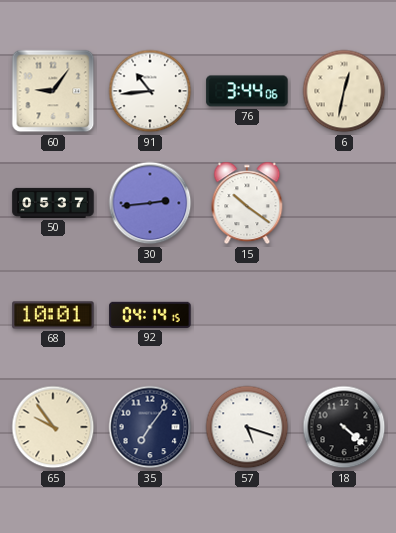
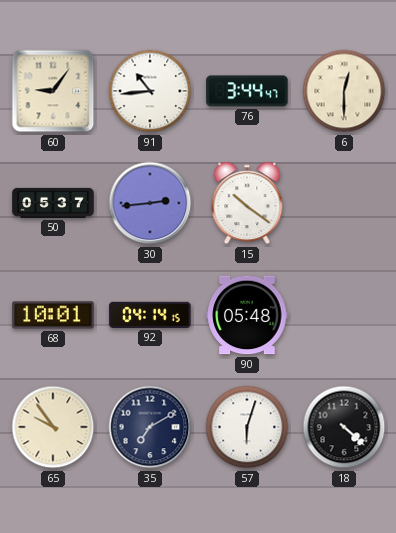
76: 3:44:06 -> 3:44:47 (247, 91)
6: 12:32 -> 12:30 (344, 91)
90: none -> 05:48 (247, 315)
35: 7:06 -> 7:10 (150, 427)
57: 5:18 -> 6:03 (247, 427)
